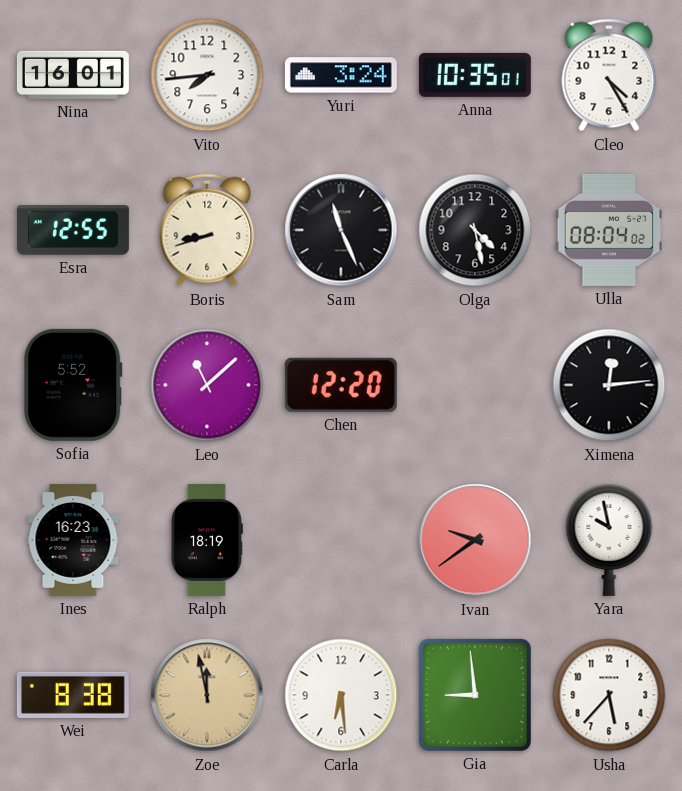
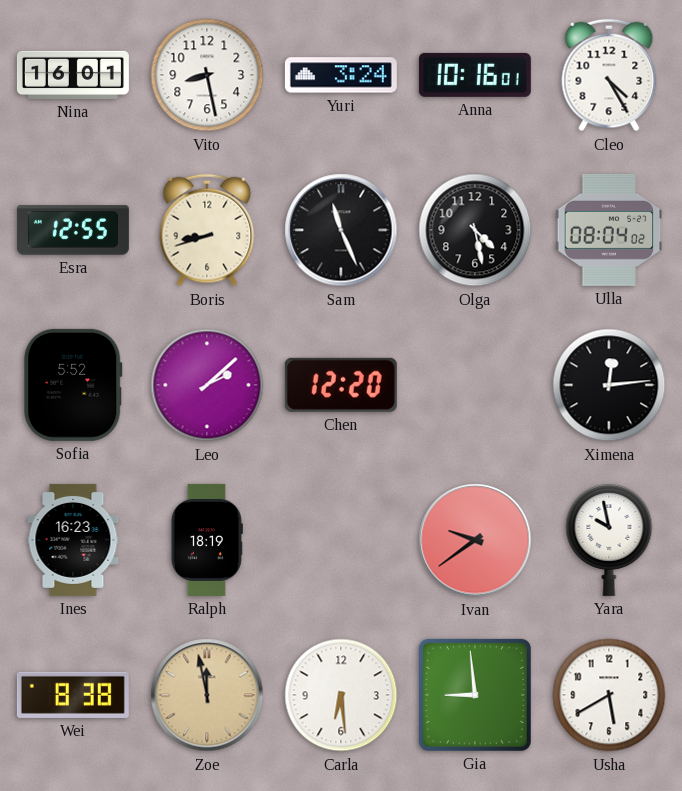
Vito: 7:44 -> 8:28 (207, 75)
Anna: 10:35 -> 10:16 (475, 75)
Leo: 11:08 -> 2:08 (207, 385)
Usha: 5:37 -> 5:40 (609, 695)
